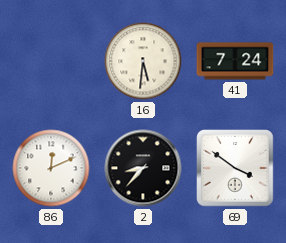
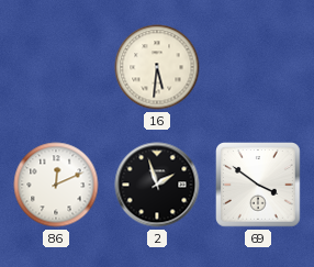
41: 7:24 -> none (235, 61)
2: 8:37 -> 1:57 (157, 185)
